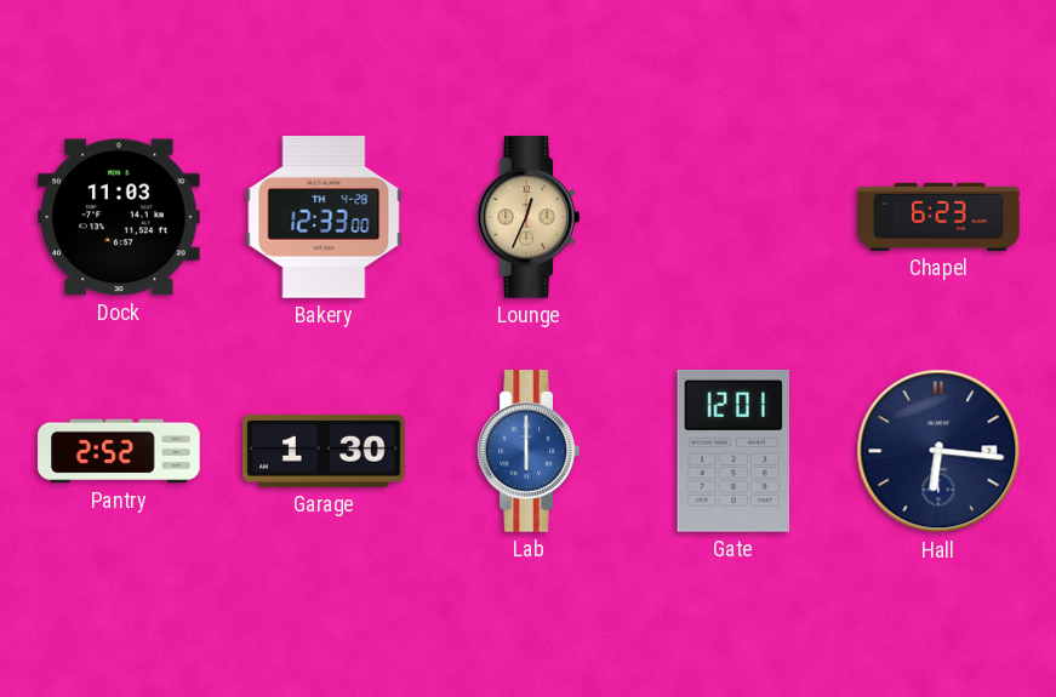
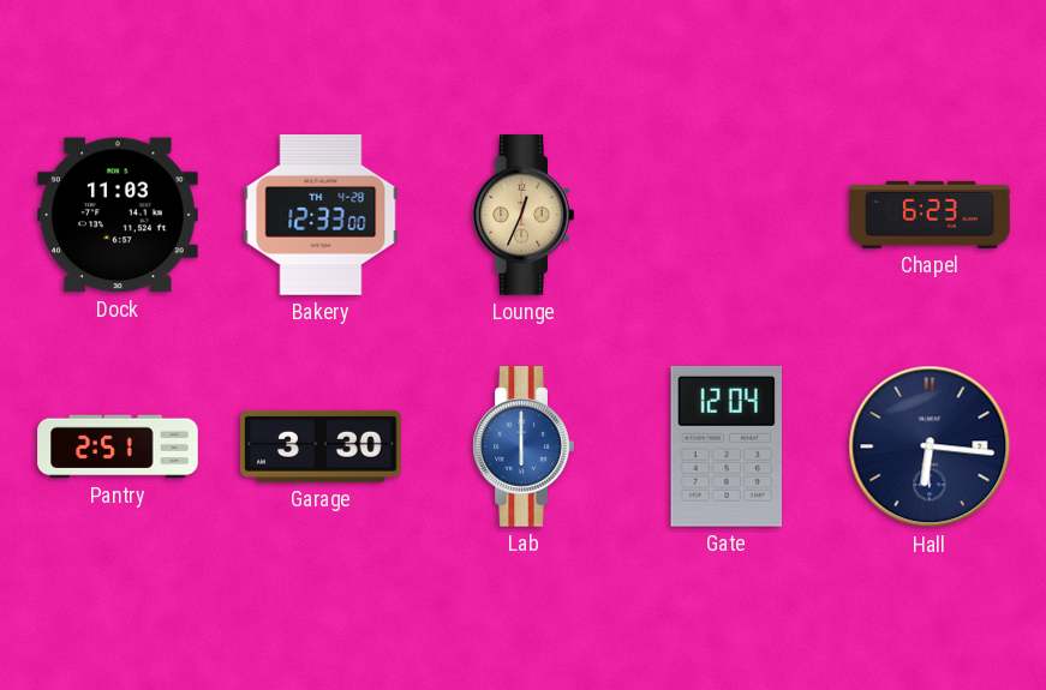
Pantry: 2:52 -> 2:51 (118, 446)
Garage: 1:30 -> 3:30 (321, 446)
Gate: 12:01 -> 12:04 (725, 446)
